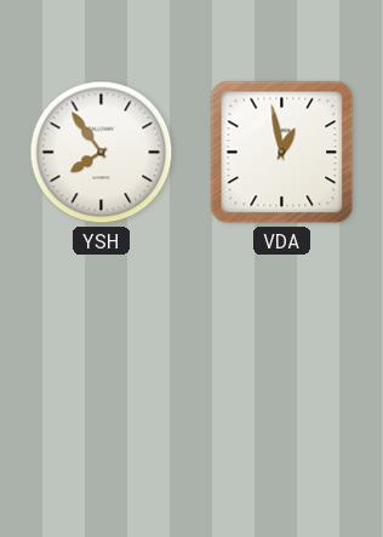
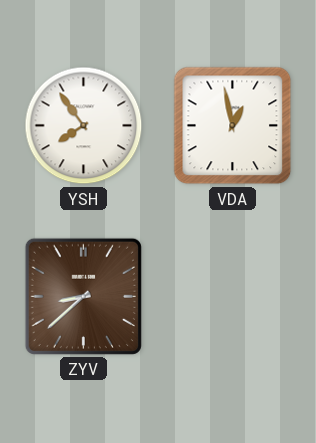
ZYV: none -> 8:38 (83, 296)
